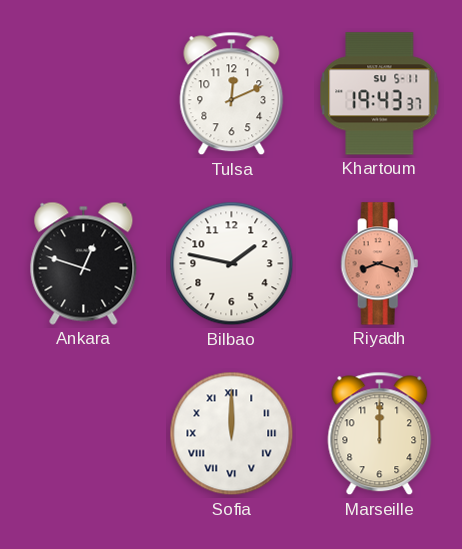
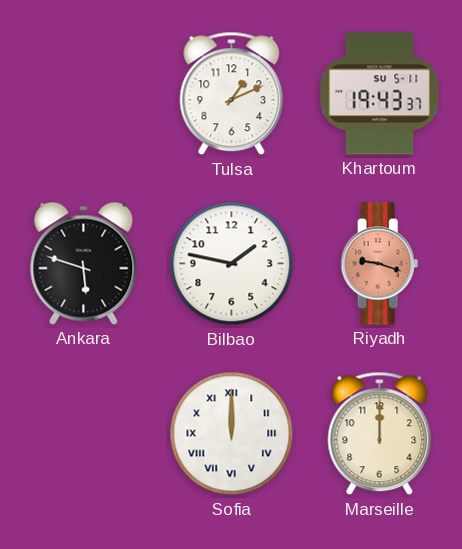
Tulsa: 12:11 -> 1:11 (232, 94)
Ankara: 12:48 -> 5:48 (84, 263)
Riyadh: 8:18 -> 9:18 (380, 264)
